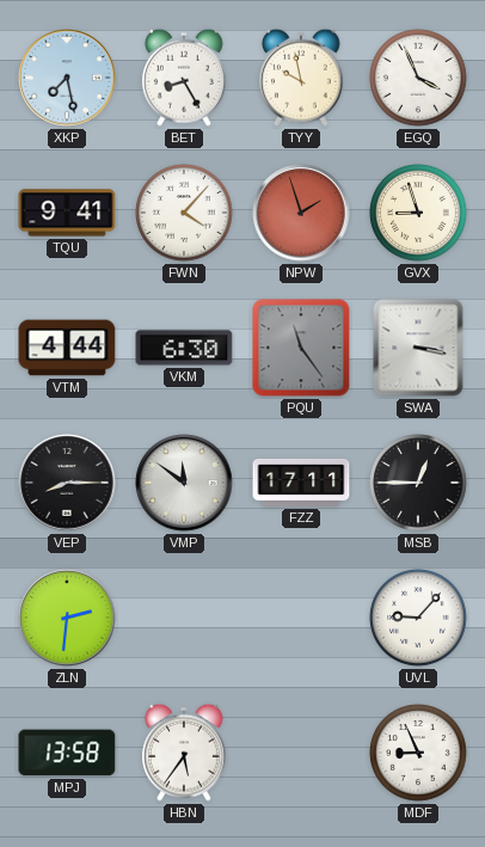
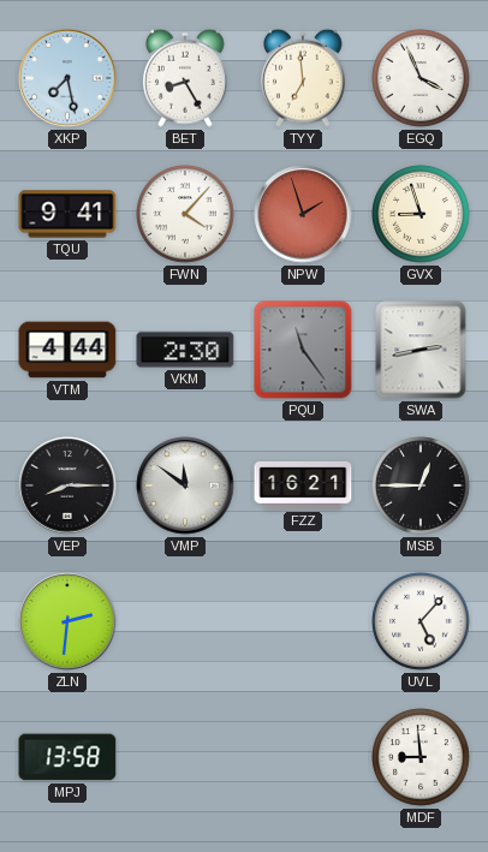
TYY: 9:58 -> 6:59 (304, 78)
VKM: 6:30 -> 2:30 (185, 350)
SWA: 3:17 -> 2:43 (421, 350)
FZZ: 17:11 -> 16:21 (303, 485)
UVL: 9:07 -> 5:07 (421, 621)
HBN: 5:36 -> none (185, 753)
MDF: 8:56 -> 8:59 (421, 757)
